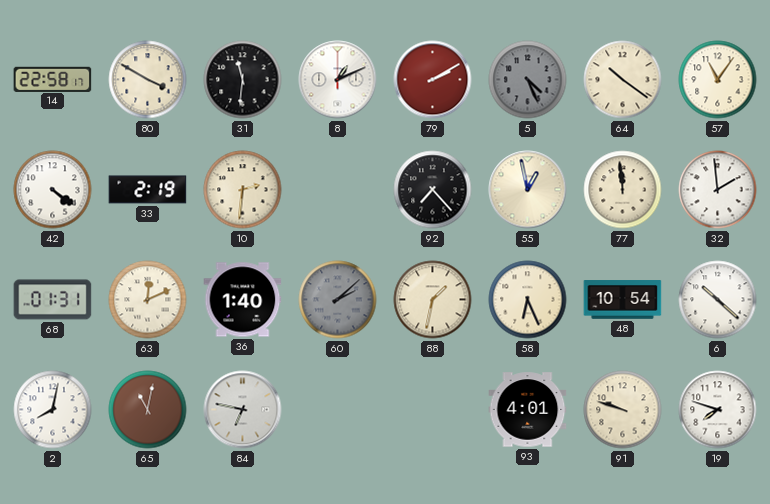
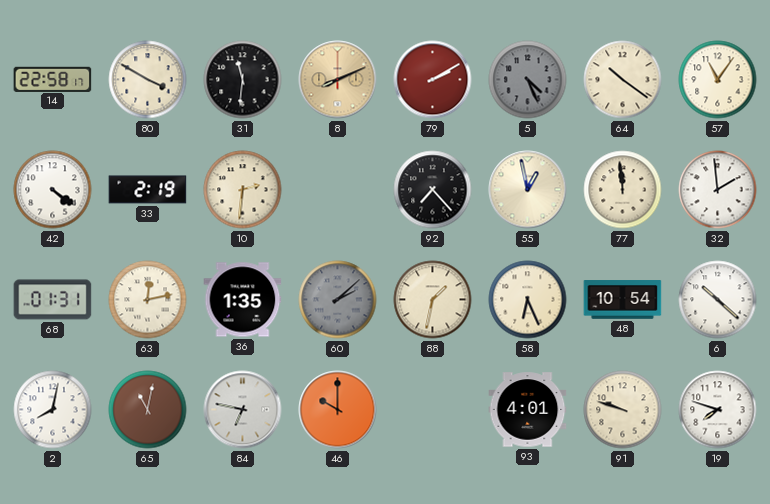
8: 1:11 -> 8:11 (338, 80)
8 dial: white -> champagne (338, 80)
63: 12:11 -> 12:13 (148, 300)
36: 1:40 -> 1:35 (243, 300)
46: none -> 10:00 (338, 410)
